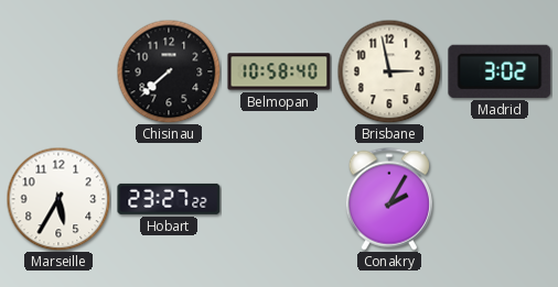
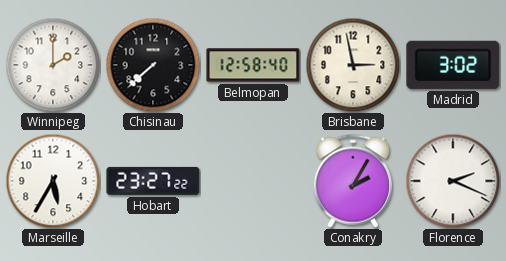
Winnipeg: none -> 2:00 (53, 65)
Belmopan: 10:58 -> 12:58 (253, 65)
Florence: none -> 2:19 (453, 181)
